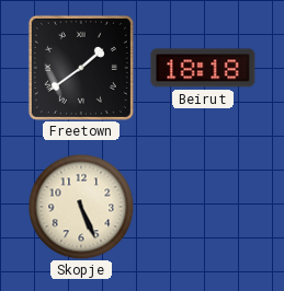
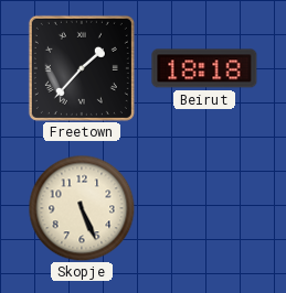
Freetown: 1:39 -> 1:37 (82, 68)
